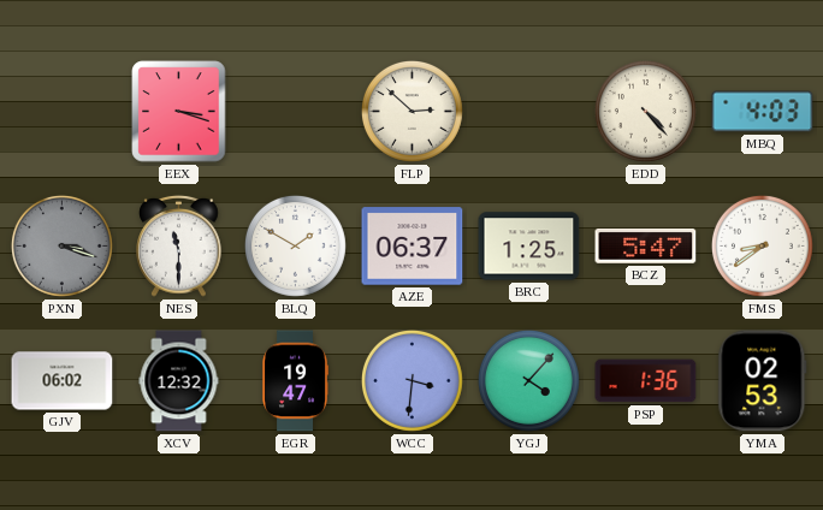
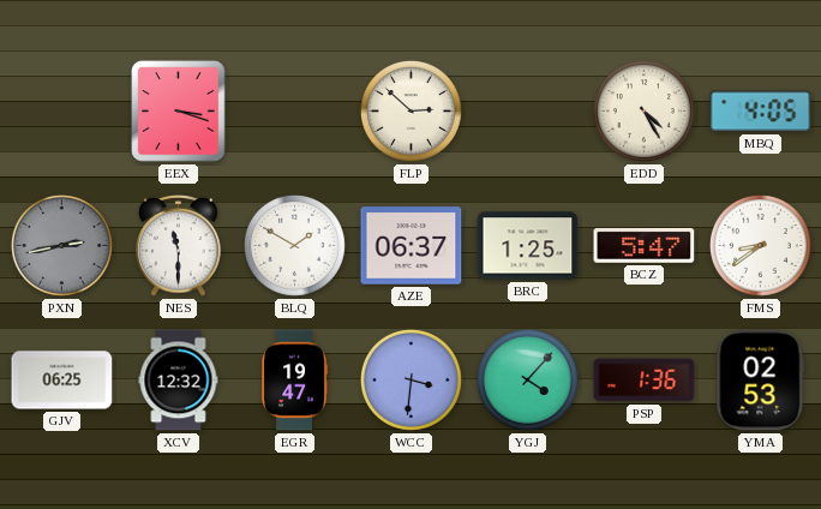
EDD: 4:23 -> 4:25 (643, 110)
MBQ: 4:03 -> 4:05 (761, 112)
PXN: 3:18 -> 2:43 (61, 245)
GJV: 06:02 -> 06:25 (62, 381)
